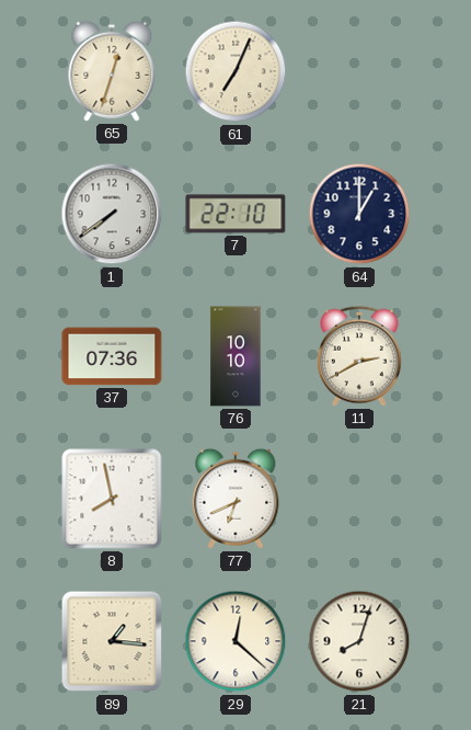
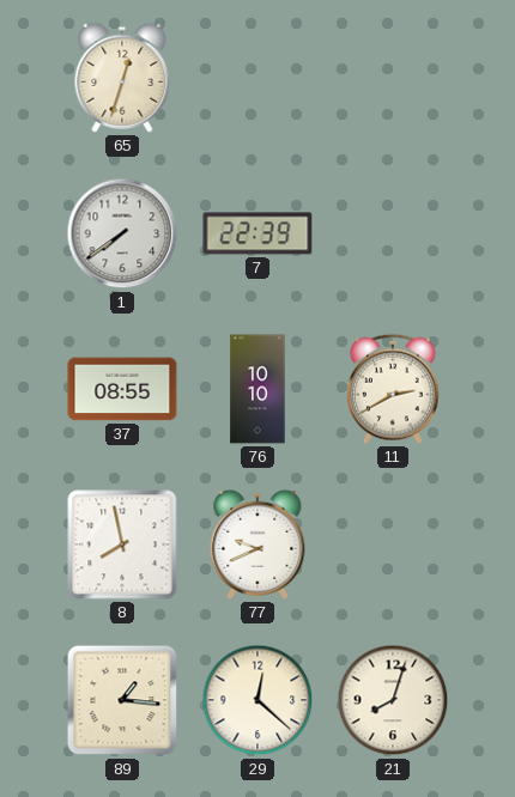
61: 7:04 -> none (235, 71)
7: 22:10 -> 22:39 (257, 233)
64: 1:00 -> none (359, 214)
37: 07:36 -> 08:55 (122, 389)
77: 6:41 -> 9:41 (257, 544)
